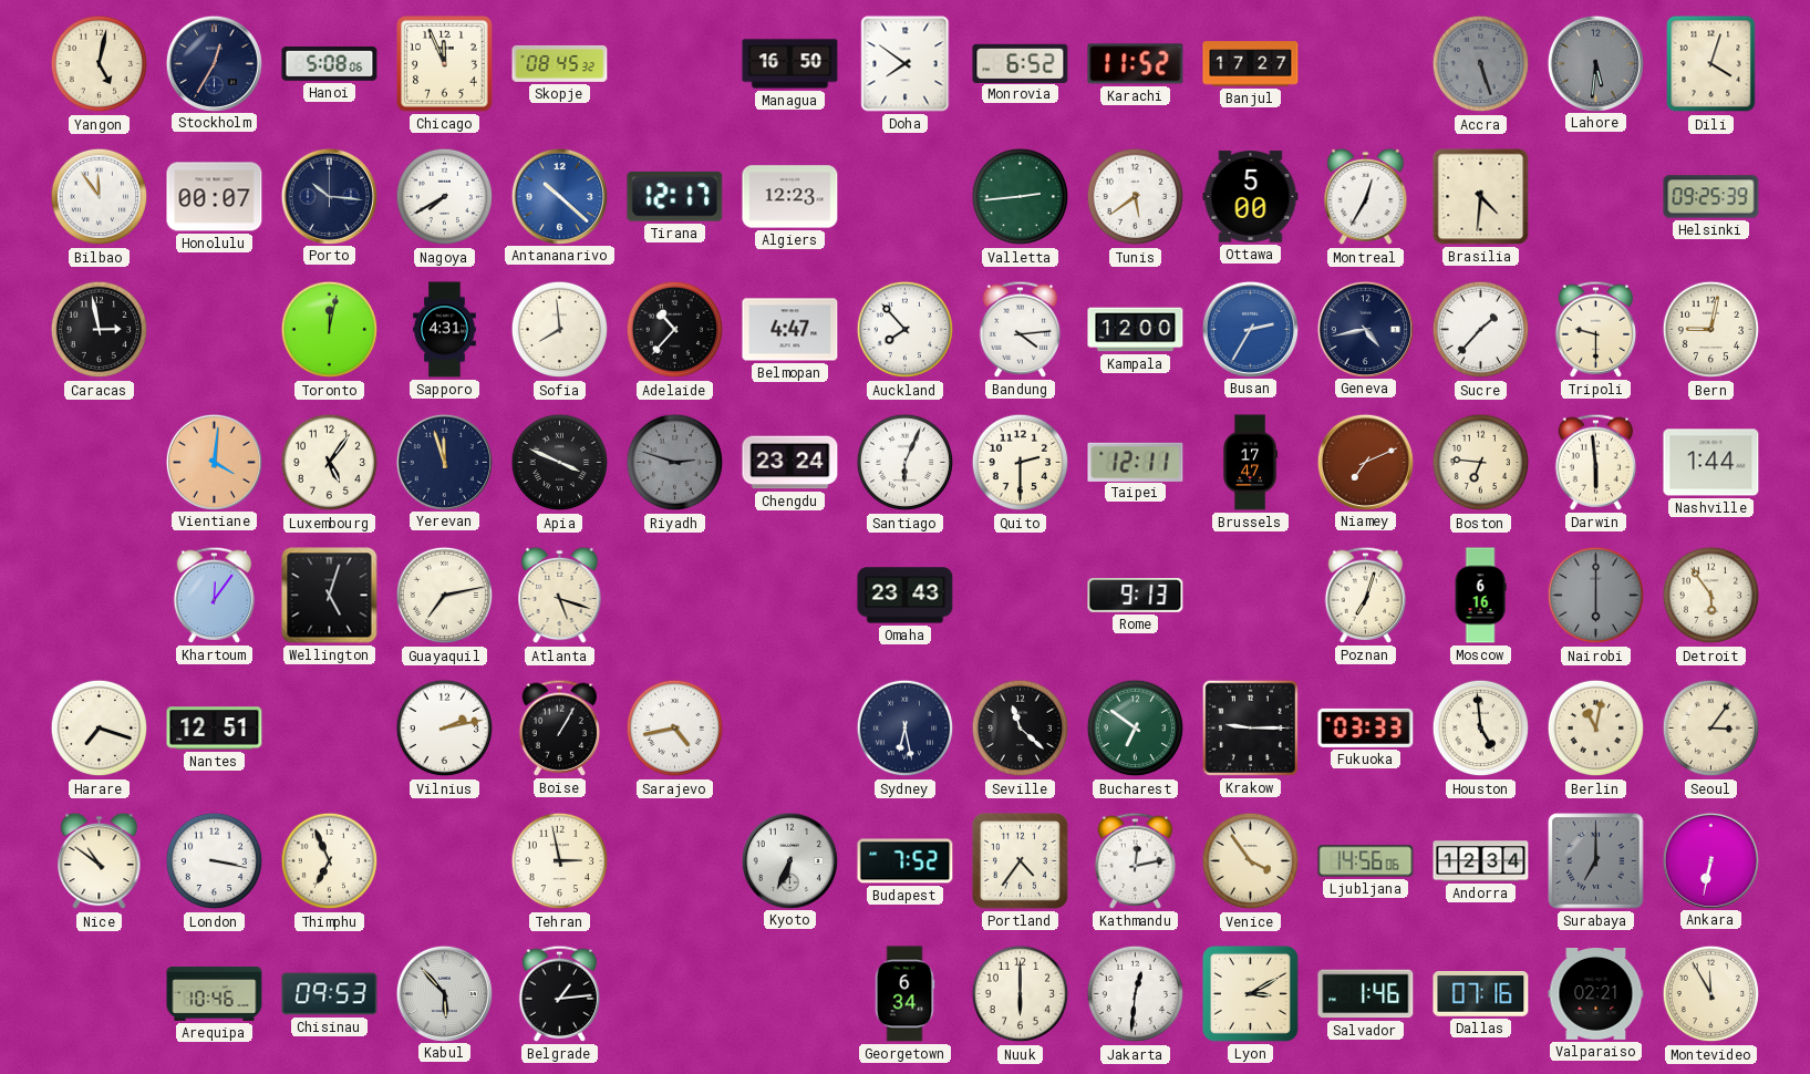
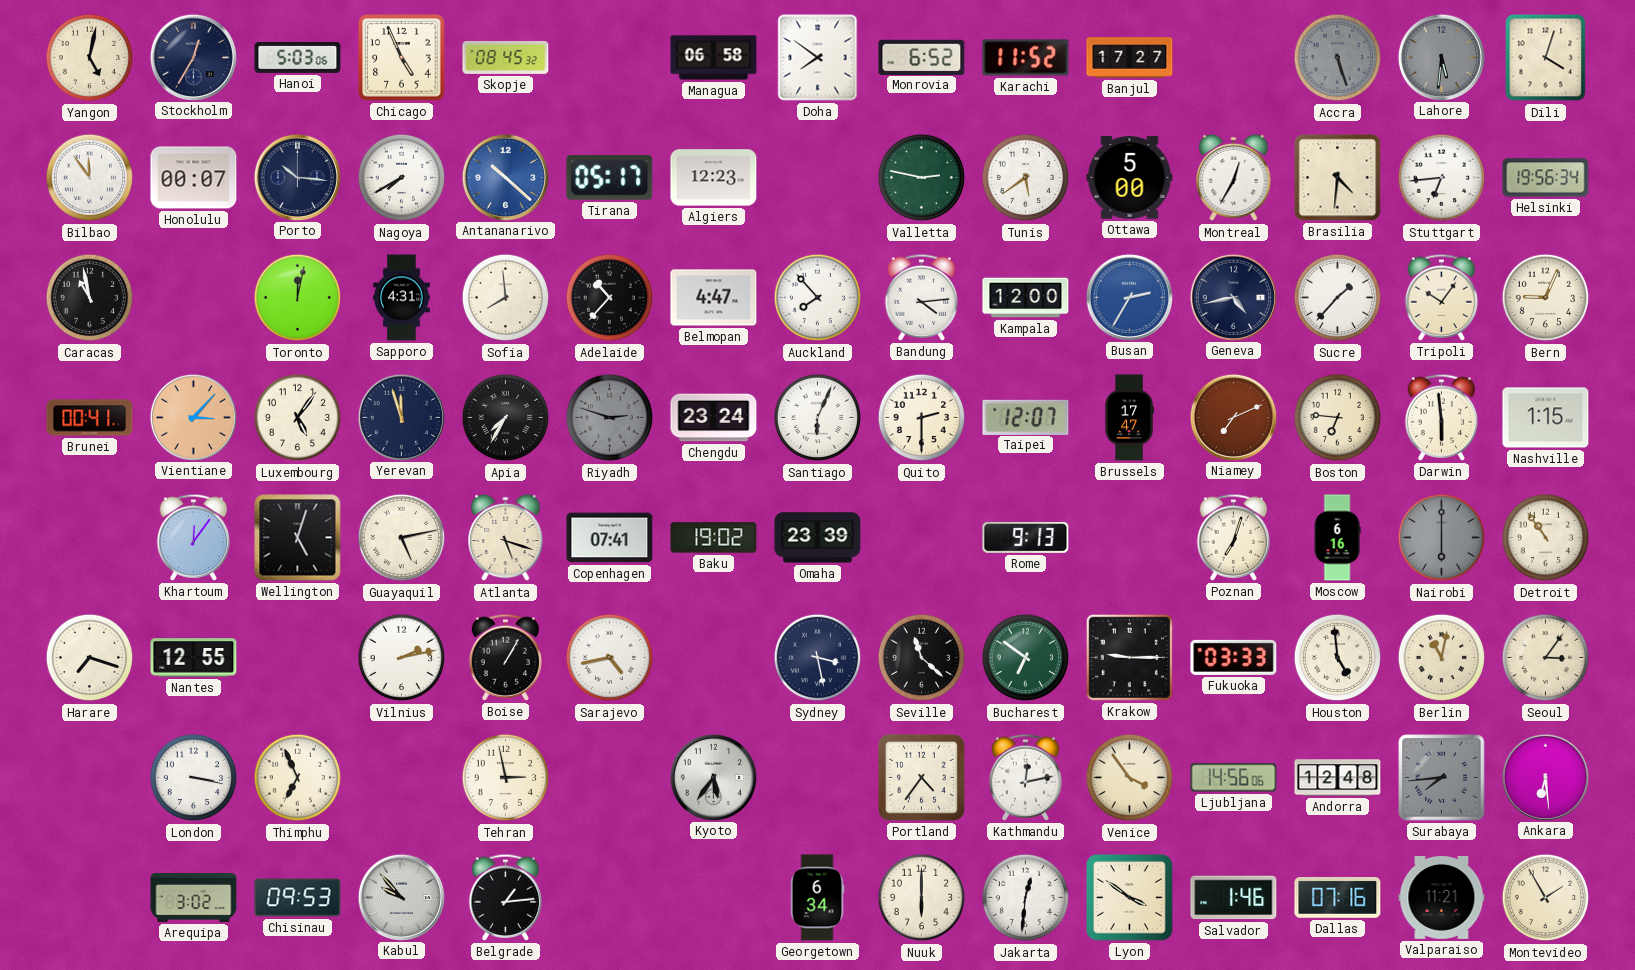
Hanoi: 5:08 -> 5:03 (298, 58)
Chicago: 11:56 -> 4:56 (402, 58)
Managua: 16:50 -> 06:58 (714, 58)
Tirana: 12:17 -> 05:17 (610, 177)
Valletta: 2:44 -> 2:47 (922, 178)
Stuttgart: none -> 6:44 (1442, 178)
Helsinki: 09:25 -> 19:56 (1546, 178)
Caracas: 2:58 -> 10:58 (90, 298)
Tripoli: 9:30 -> 10:06 (1442, 297)
Bern: 9:02 -> 9:04 (1546, 298)
Brunei: none -> 00:41 (90, 418)
Vientiane: 4:01 -> 3:07 (193, 417)
Apia: 3:49 -> 7:35 (506, 418)
Taipei: 12:11 -> 12:07 (1026, 417)
Nashville: 1:44 -> 1:15 (1546, 418)
Guayaquil: 7:13 -> 5:13 (402, 538)
Copenhagen: none -> 07:41 (610, 538)
Baku: none -> 19:02 (714, 538)
Omaha: 23:43 -> 23:39 (818, 538)
Detroit: 5:54 -> 10:54 (1546, 538)
Nantes: 12:51 -> 12:55 (194, 658)
Sydney: 6:28 -> 3:28 (818, 658)
Nice: 10:51 -> none (100, 861)
Kyoto: 6:34 -> 5:36 (713, 777)
Budapest: 7:52 -> none (906, 861)
Andorra: 12:34 -> 12:48 (1338, 778)
Surabaya: 7:00 -> 7:44 (1442, 778)
Ankara: 6:32 -> 6:29 (1545, 777)
Arequipa: 10:46 -> 3:02 (194, 897)
Kabul: 5:53 -> 9:53 (401, 897)
Lyon: 3:10 -> 3:51 (1130, 898)
Valparaiso: 02:21 -> 11:21 (1442, 898)
Montevideo: 11:55 -> 1:55 (1546, 898)
